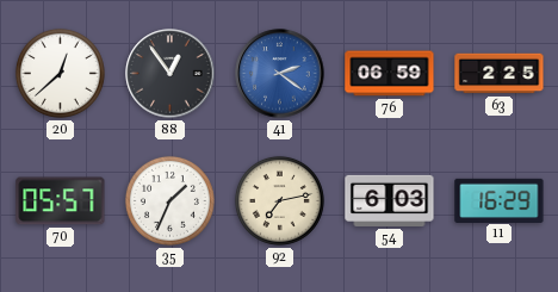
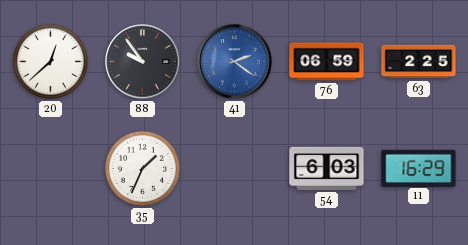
88: 12:54 -> 9:54 (143, 62)
70: 05:57 -> none (61, 201)
92: 7:13 -> none (279, 200)
